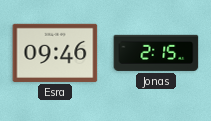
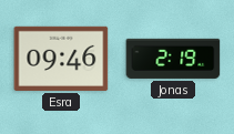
Jonas: 2:15 -> 2:19 (173, 59)
